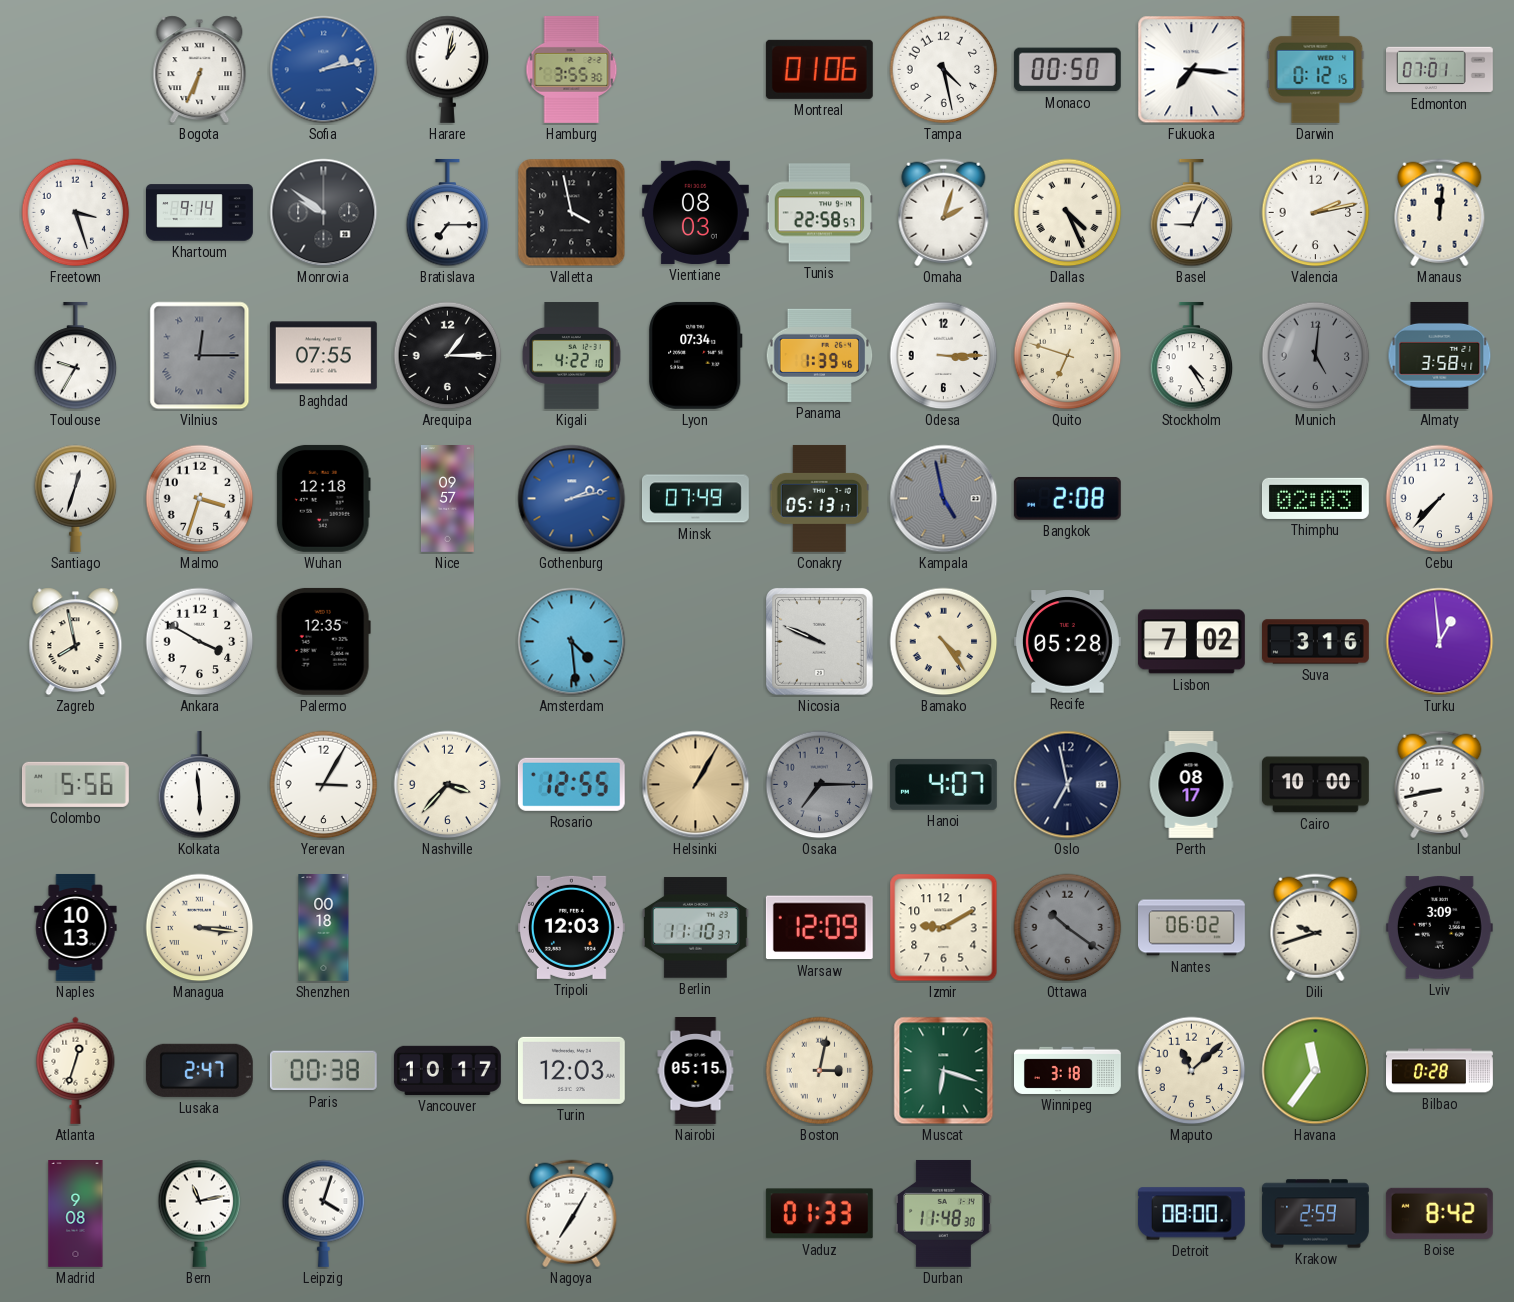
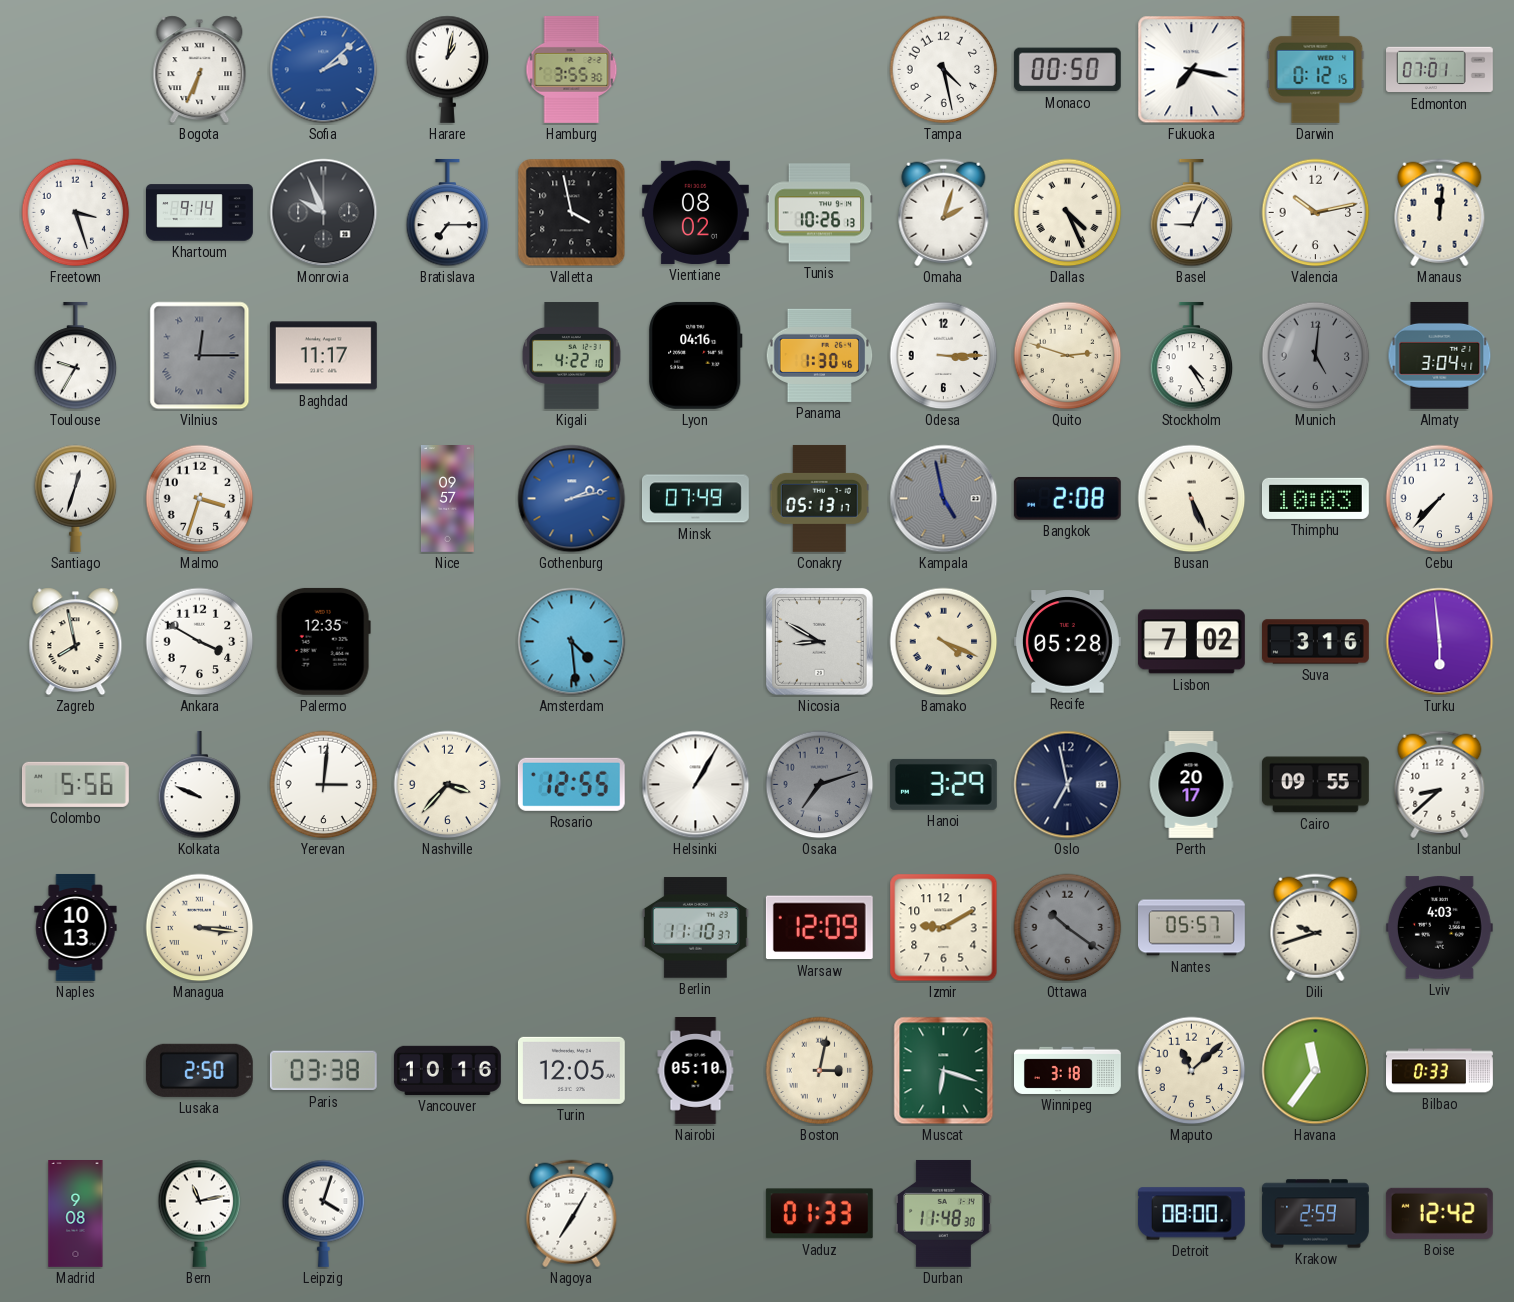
Sofia: 2:13 -> 2:08 (324, 70)
Montreal: 01:06 -> none (819, 69)
Fukuoka: 7:16 -> 7:17 (1192, 70)
Monrovia: 9:51 -> 9:56 (324, 213)
Vientiane: 08:03 -> 08:02 (695, 212)
Tunis: 22:58 -> 10:26 (820, 213)
Valencia: 2:13 -> 10:13 (1316, 213)
Baghdad: 07:55 -> 11:17 (323, 356)
Arequipa: 1:15 -> none (448, 356)
Lyon: 07:34 -> 04:16 (696, 355)
Panama: 1:39 -> 1:30 (820, 355)
Quito: 6:48 -> 2:48 (1068, 356)
Almaty: 3:58 -> 3:04 (1440, 355)
Wuhan: 12:18 -> none (323, 498)
Busan: none -> 5:26 (1192, 499)
Thimphu: 02:03 -> 10:03 (1315, 498)
Nicosia: 9:49 -> 8:50 (819, 641)
Bamako: 4:24 -> 4:19 (944, 642)
Turku: 12:59 -> 5:59 (1440, 642)
Kolkata: 5:59 -> 9:49 (200, 785)
Yerevan: 3:05 -> 3:01 (324, 785)
Helsinki dial: champagne -> white (696, 785)
Osaka: 7:15 -> 7:12 (820, 785)
Hanoi: 4:07 -> 3:29 (943, 784)
Perth: 08:17 -> 20:17 (1191, 785)
Cairo: 10:00 -> 09:55 (1315, 785)
Istanbul: 8:43 -> 8:38 (1440, 785)
Shenzhen: 00:18 -> none (324, 928)
Tripoli: 12:03 -> none (571, 927)
Nantes: 06:02 -> 05:57 (1192, 928)
Lviv: 3:09 -> 4:03 (1439, 928)
Atlanta: 12:33 -> none (76, 1070)
Lusaka: 2:47 -> 2:50 (199, 1070)
Paris: 00:38 -> 03:38 (323, 1071)
Vancouver: 10:17 -> 10:16 (447, 1070)
Turin: 12:03 -> 12:05 (571, 1070)
Nairobi: 05:15 -> 05:10 (696, 1071)
Bilbao: 0:28 -> 0:33 (1440, 1071)
Boise: 8:42 -> 12:42 (1439, 1213)
